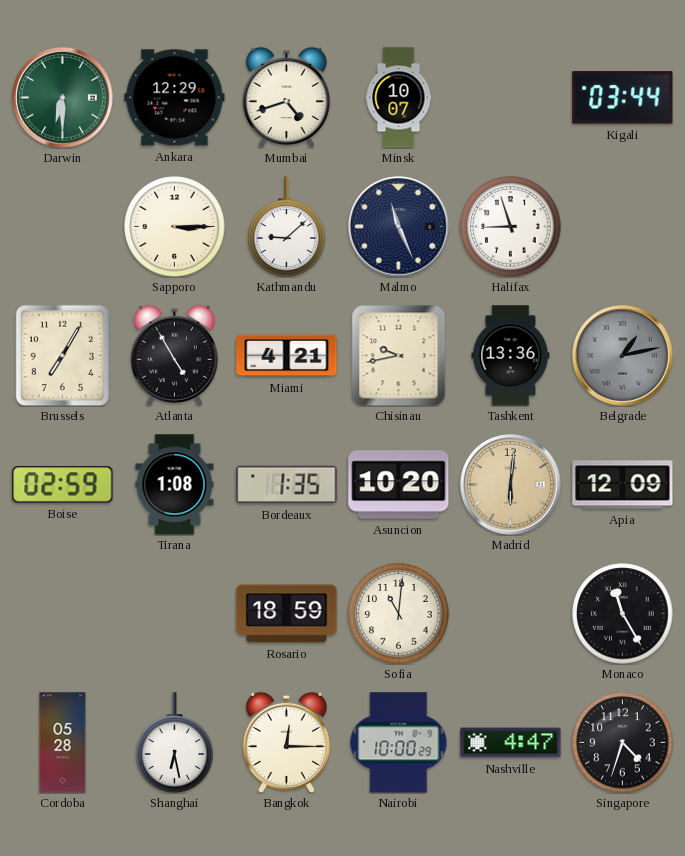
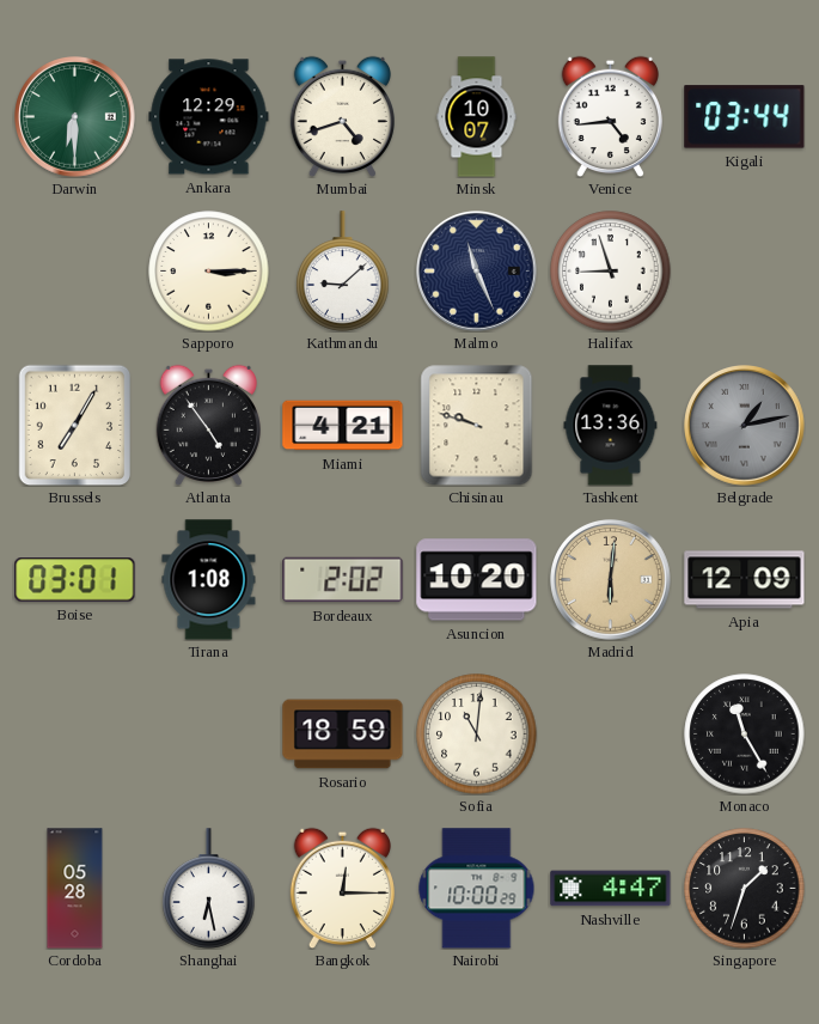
Venice: none -> 4:44 (610, 116)
Atlanta: 4:55 -> 4:54 (208, 425)
Chisinau: 9:43 -> 9:48 (477, 425)
Boise: 02:59 -> 03:01 (75, 580)
Bordeaux: 1:35 -> 2:02 (343, 580)
Singapore: 4:33 -> 1:33 (745, 889)
